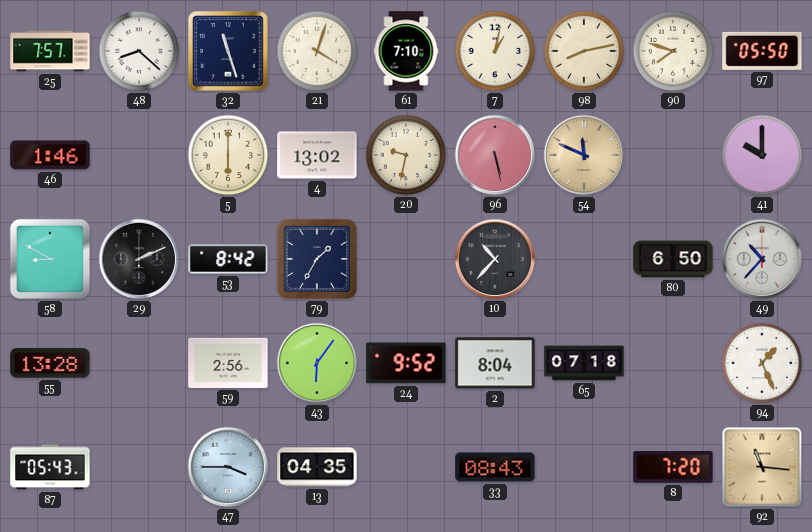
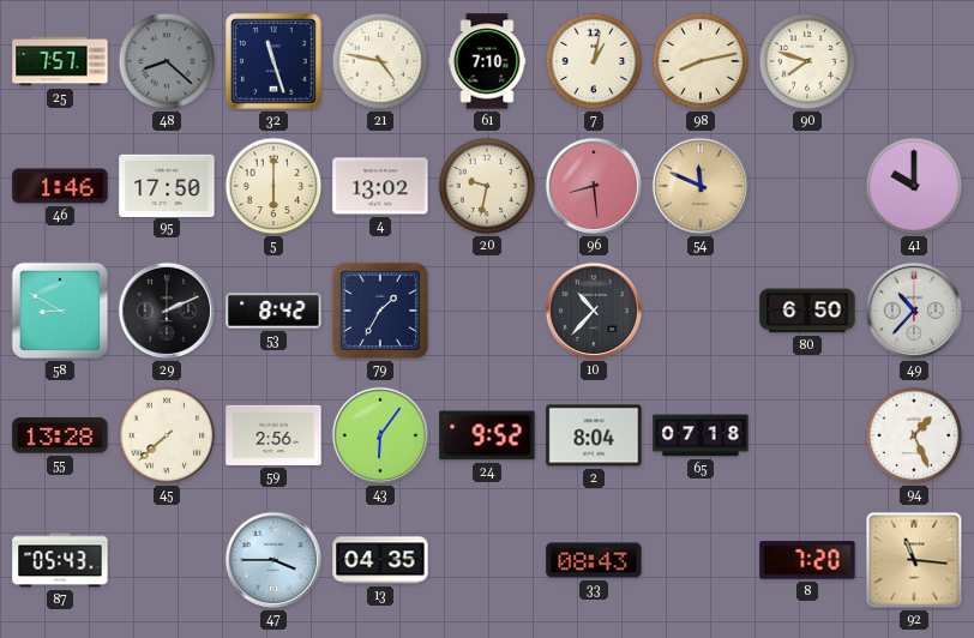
48 dial: white -> grey (167, 61)
21: 4:03 -> 4:47 (380, 61)
97: 05:50 -> none (762, 51)
95: none -> 17:50 (167, 185)
96: 5:28 -> 8:29 (594, 186)
45: none -> 7:38 (167, 435)
